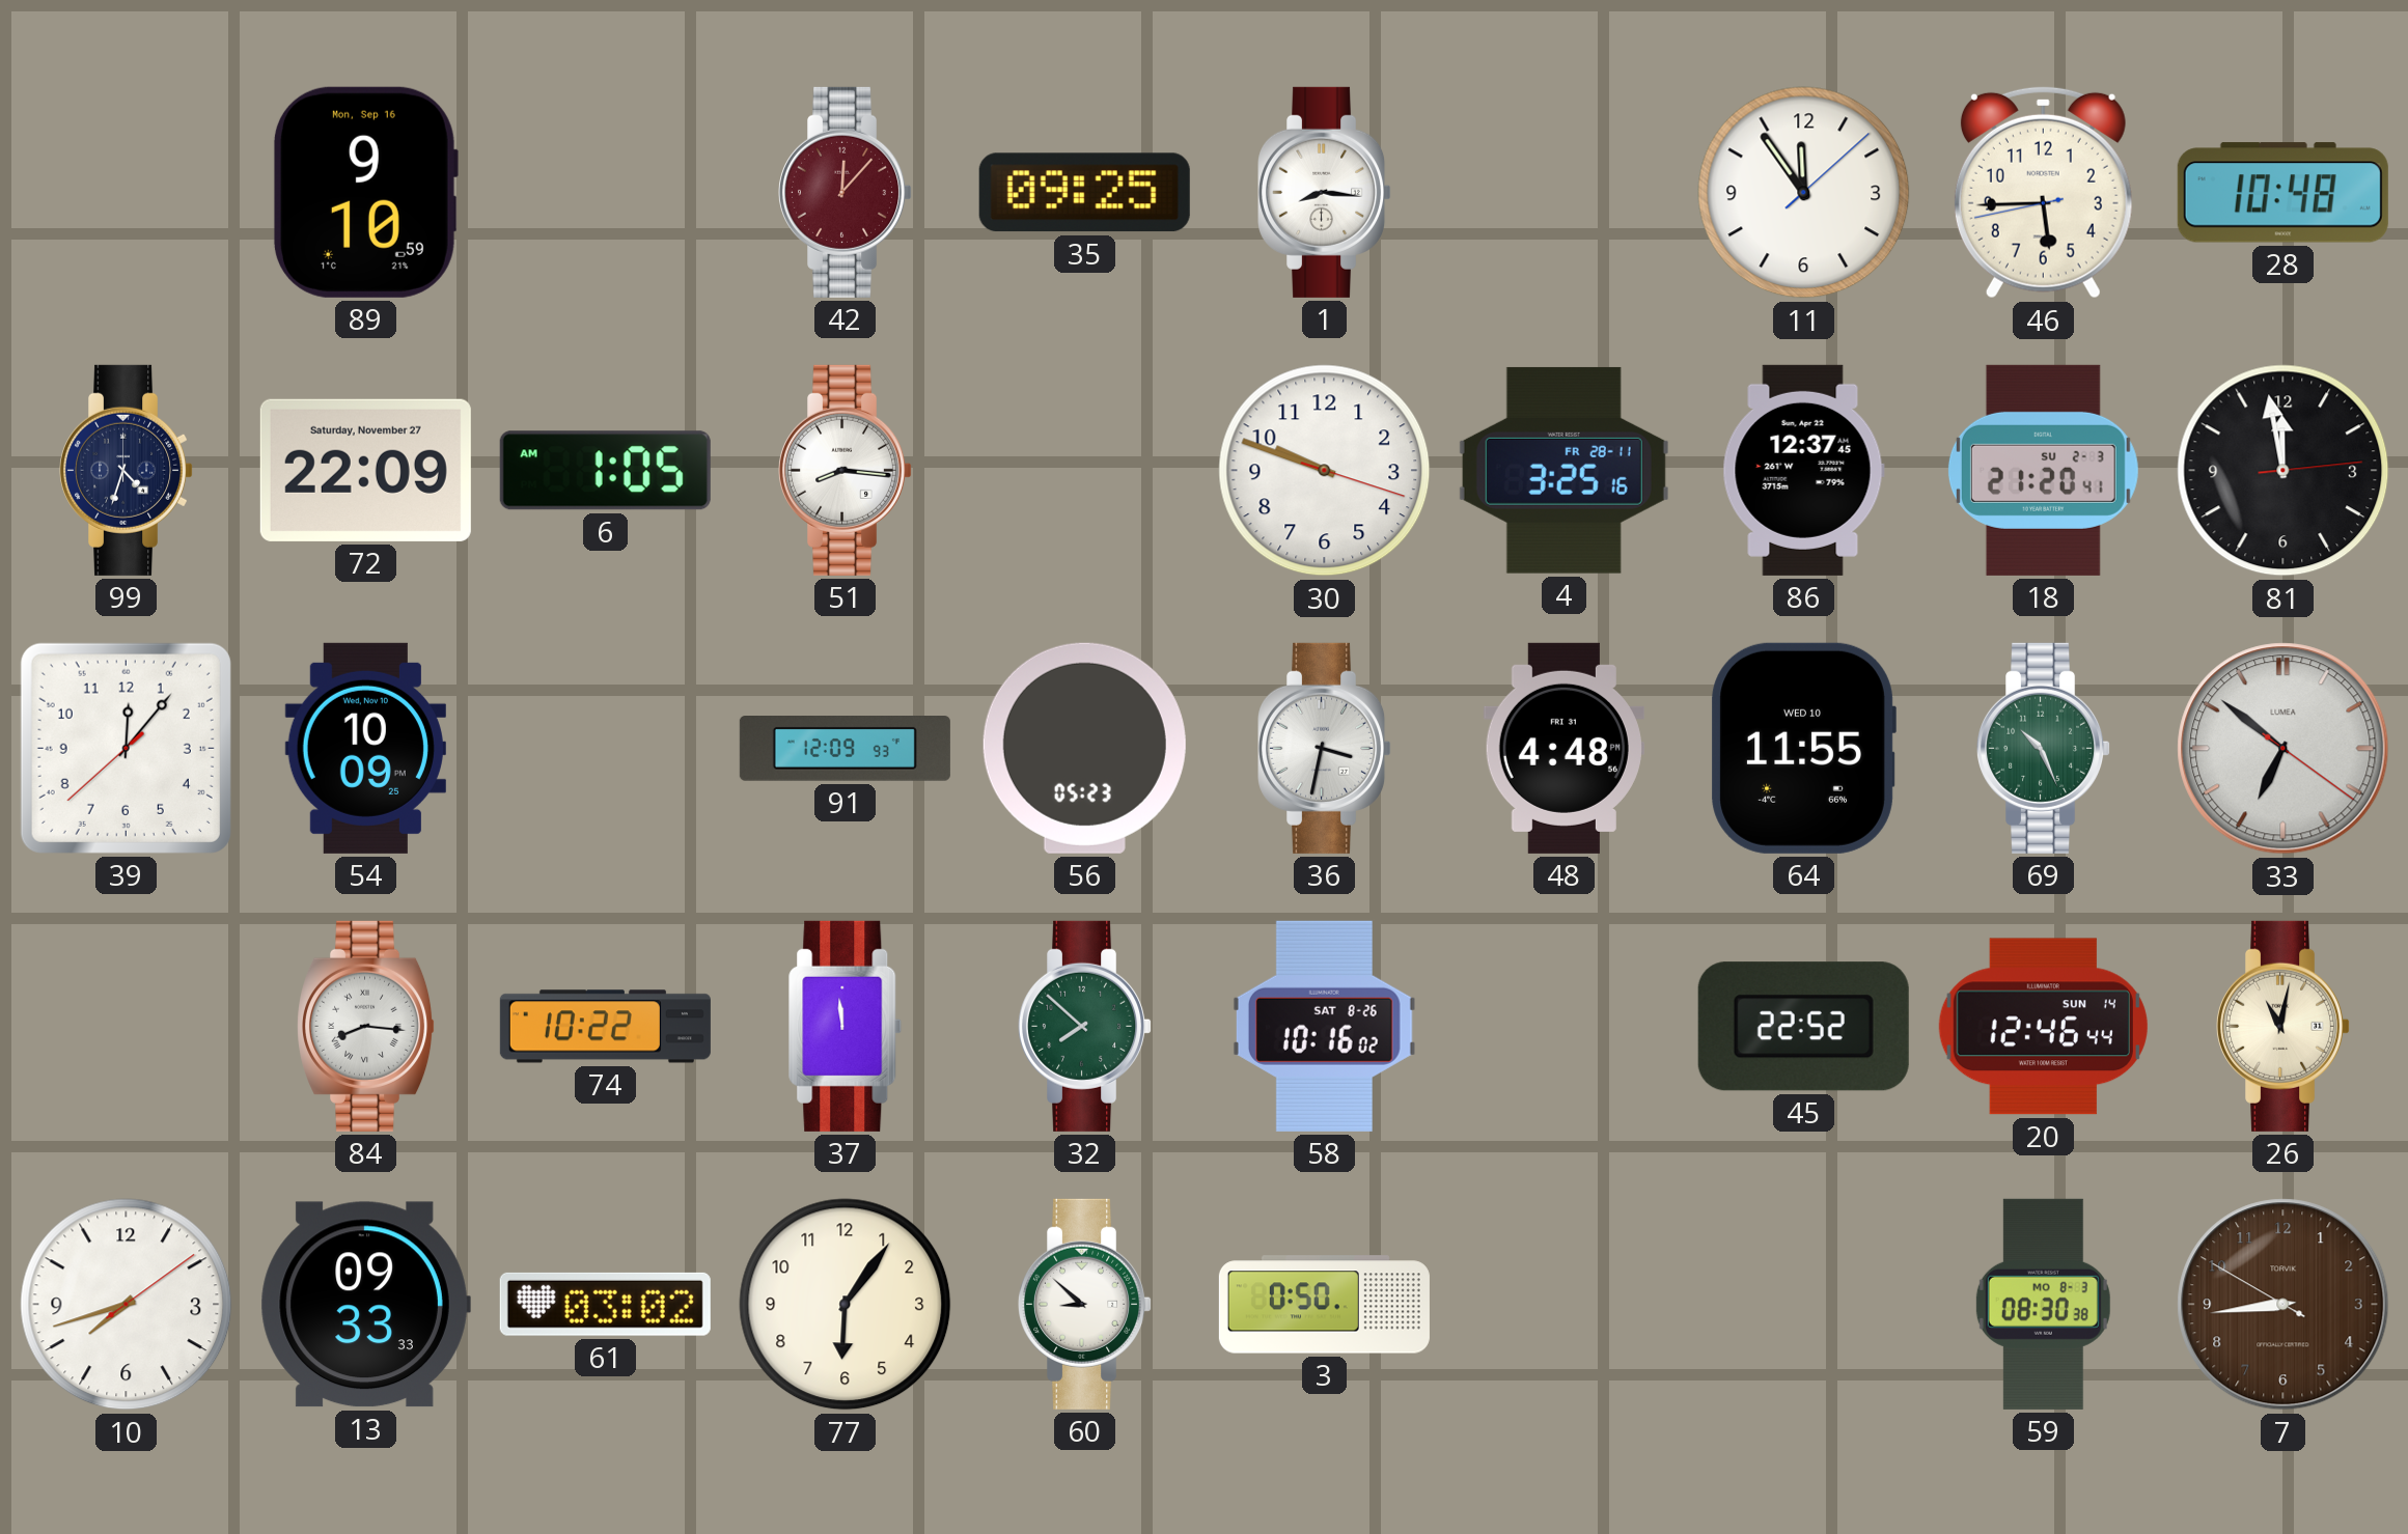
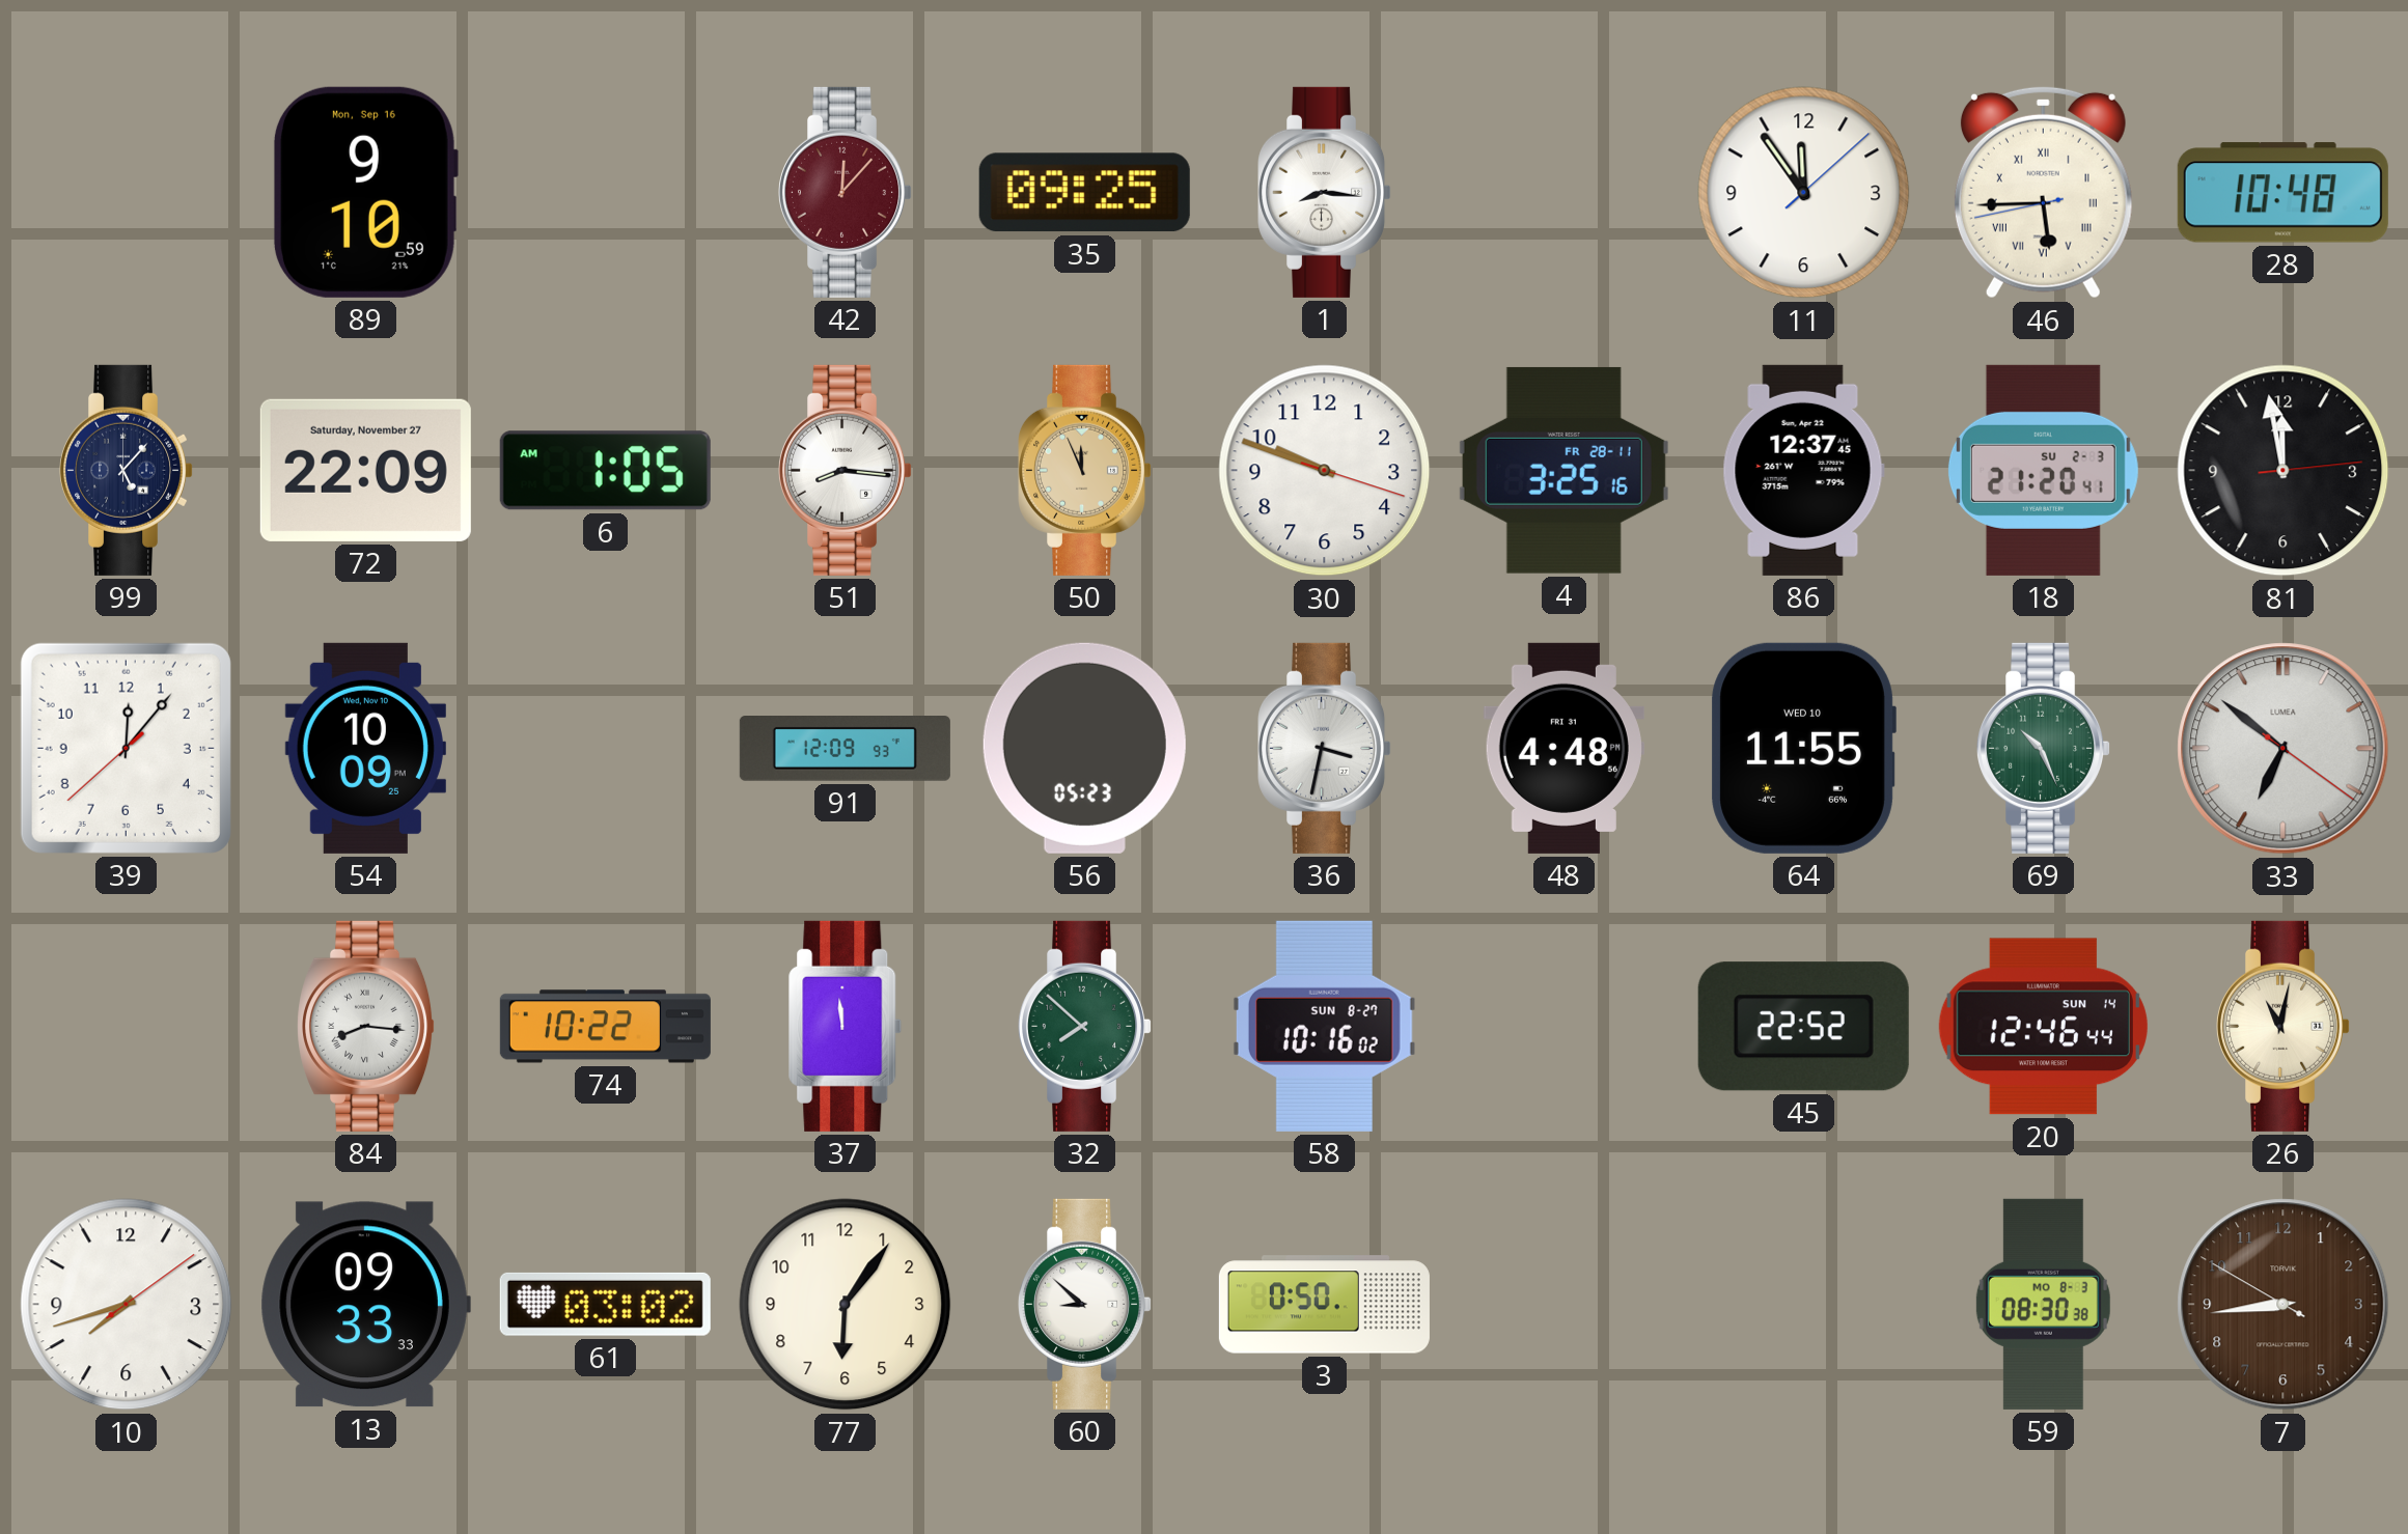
46 numerals: Arabic -> Roman (2043, 192)
99: 4:33 -> 5:07 (128, 470)
50: none -> 11:56 (1086, 470)
58 date: SAT 8-26 -> SUN 8-27 (1324, 1026)
